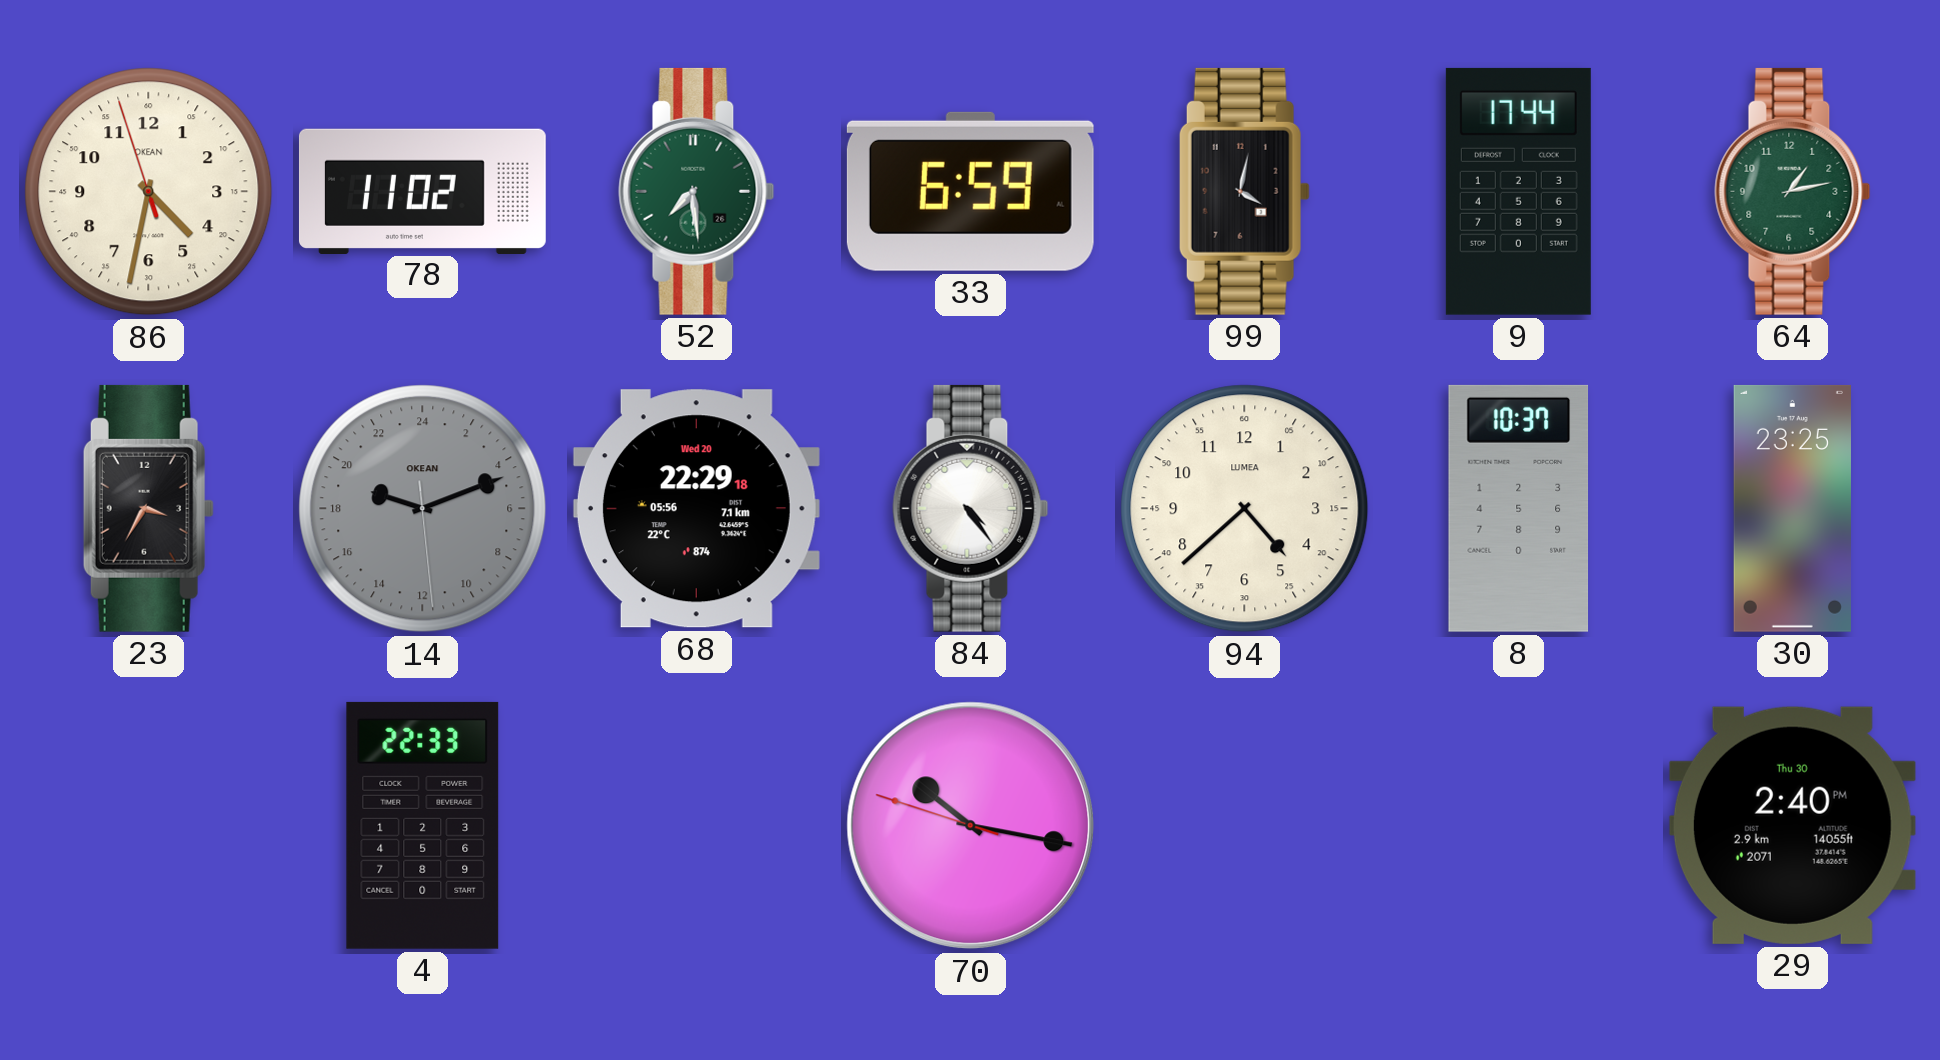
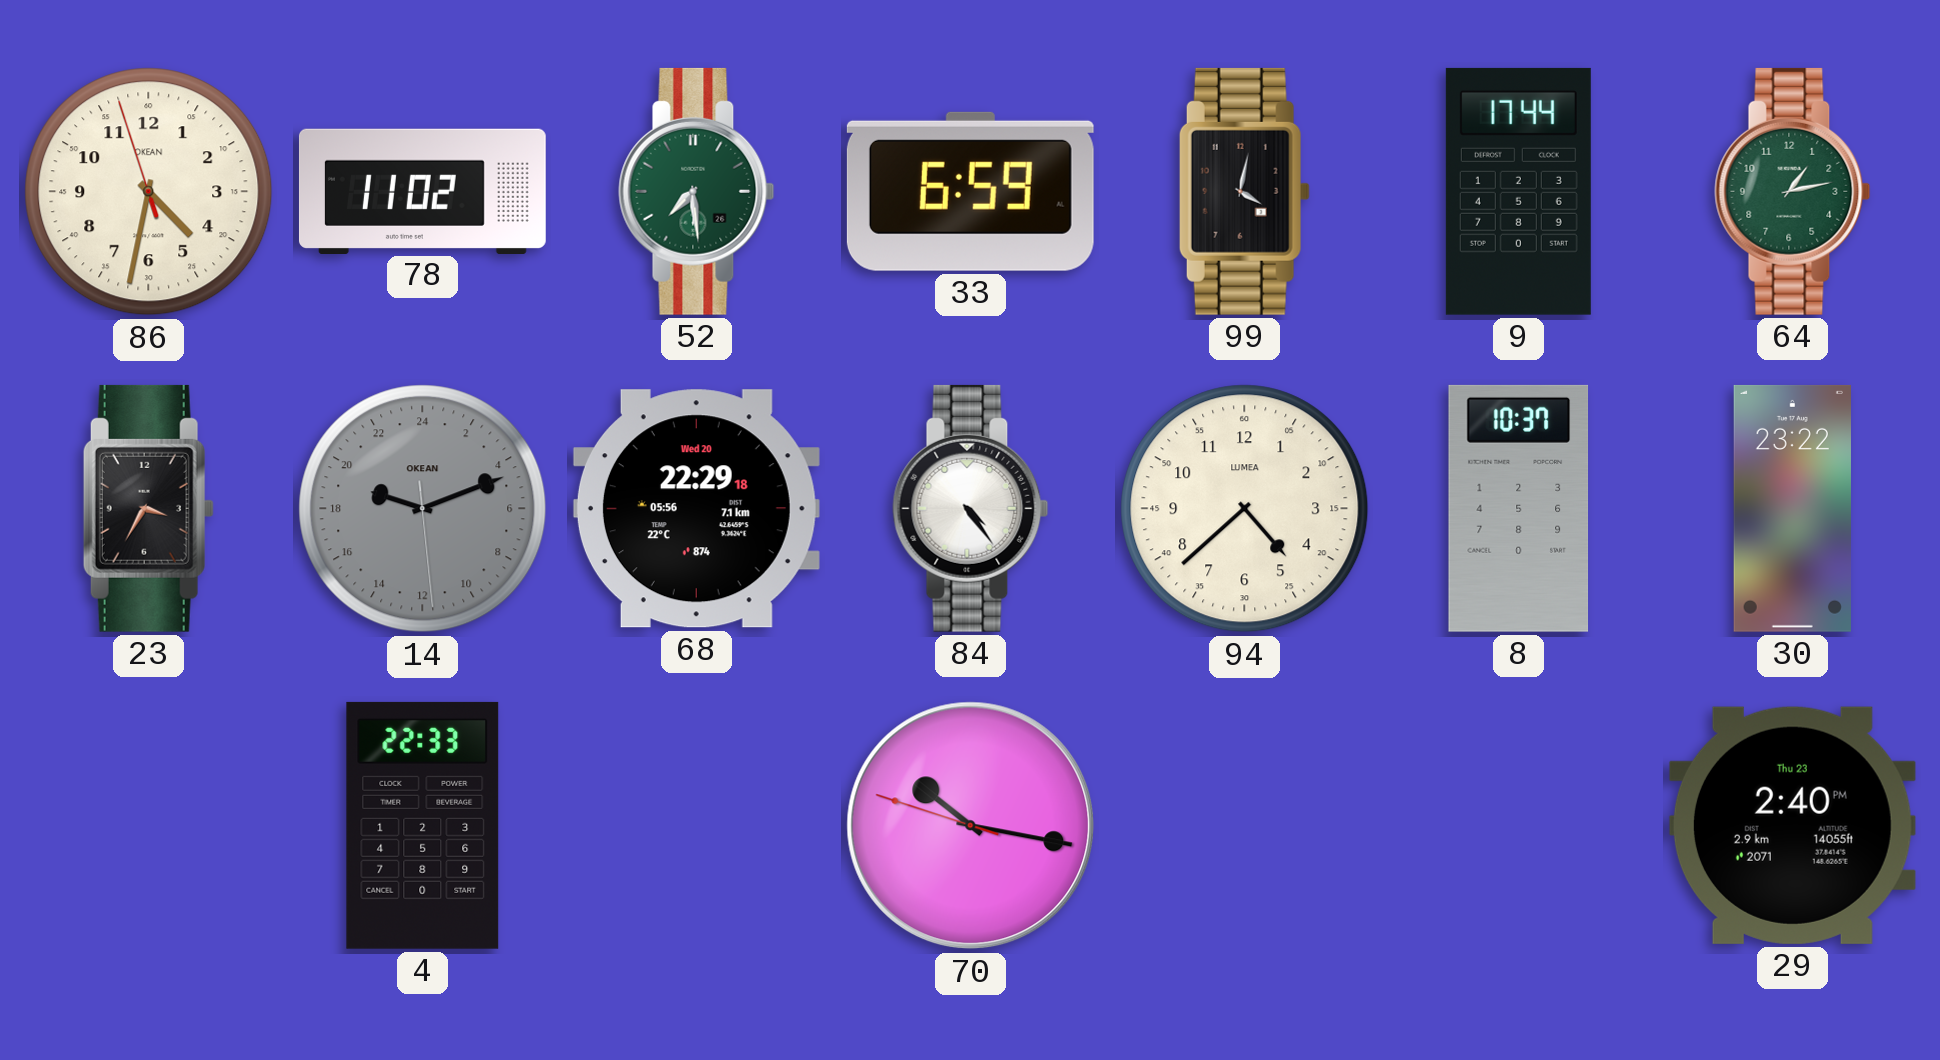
30: 23:25 -> 23:22 (1792, 508)
29 date: Thu 30 -> Thu 23 (1792, 825)
